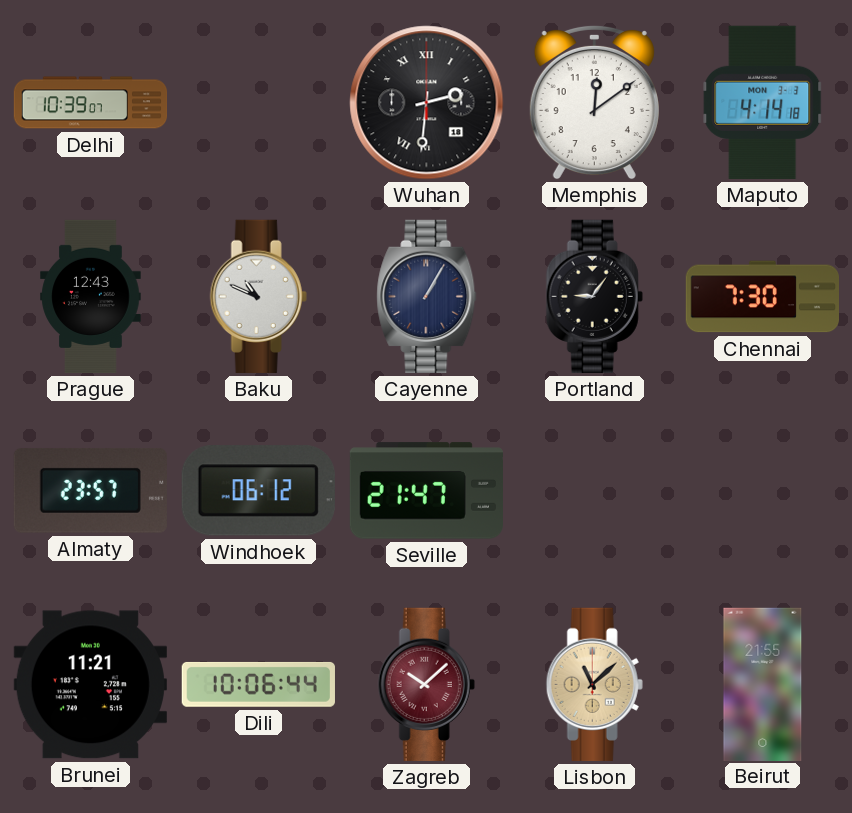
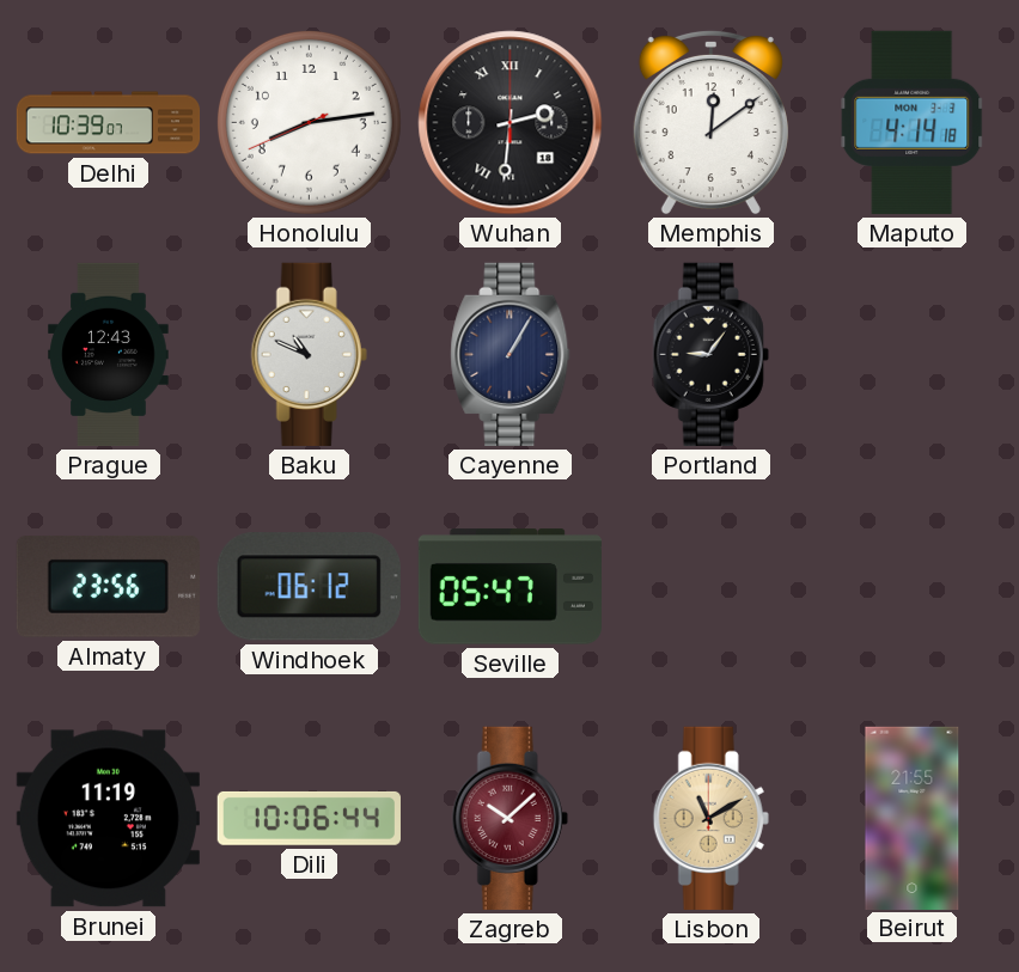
Honolulu: none -> 8:13 (309, 122)
Chennai: 7:30 -> none (762, 297)
Almaty: 23:57 -> 23:56 (108, 586)
Seville: 21:47 -> 05:47 (509, 587)
Brunei: 11:21 -> 11:19 (108, 819)
Lisbon: 11:08 -> 11:10 (710, 818)
